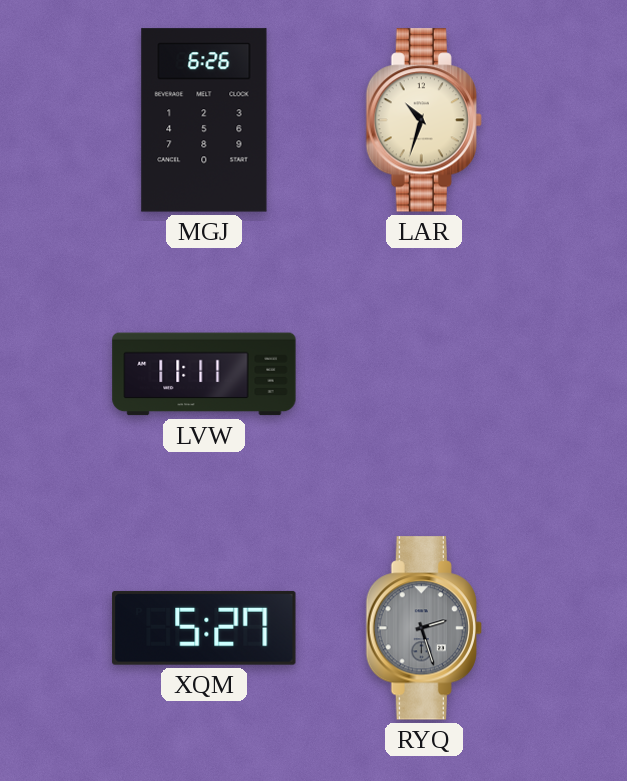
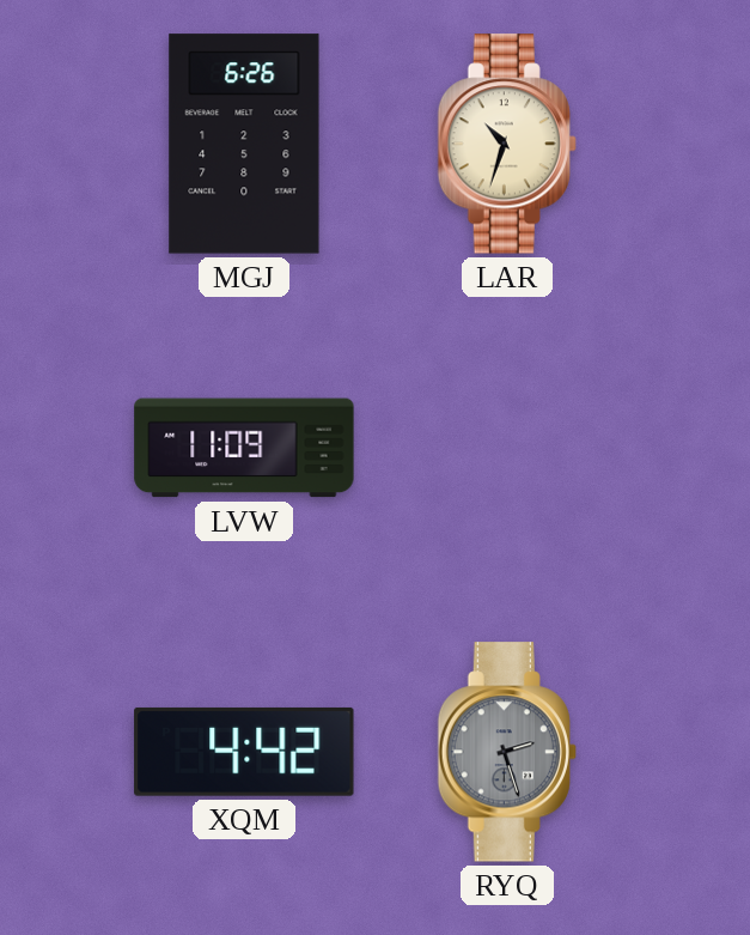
LVW: 11:11 -> 11:09 (244, 448)
XQM: 5:27 -> 4:42 (244, 752)
